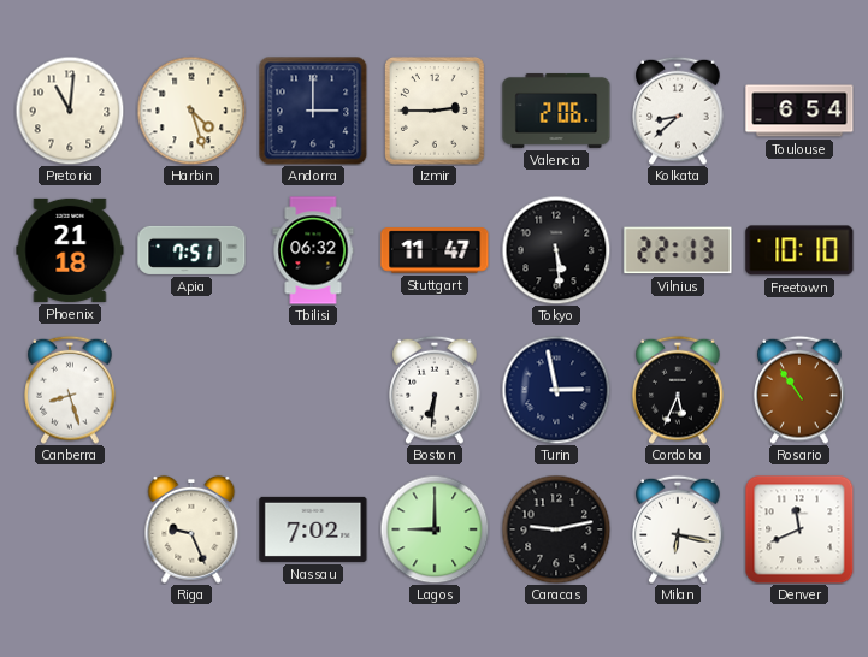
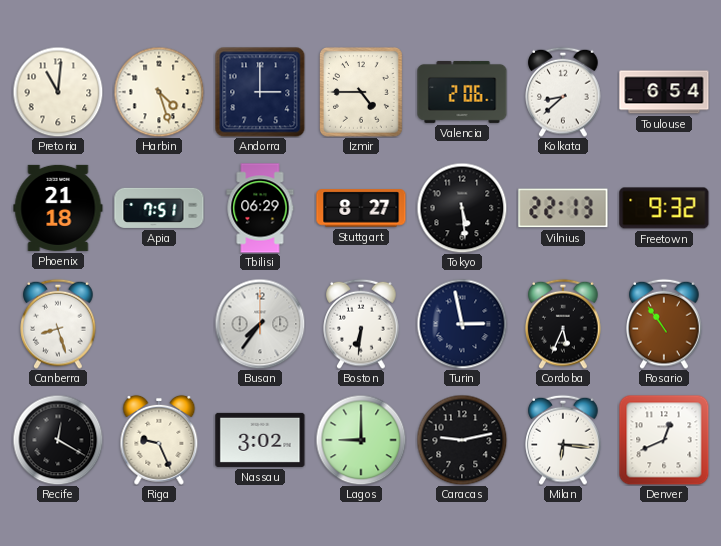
Izmir: 2:45 -> 4:45 (362, 93)
Tbilisi: 06:32 -> 06:29 (260, 208)
Stuttgart: 11:47 -> 8:27 (361, 208)
Freetown: 10:10 -> 9:32 (664, 208)
Busan: none -> 7:36 (260, 324)
Recife: none -> 12:20 (58, 440)
Nassau: 7:02 -> 3:02 (260, 440)
Milan: 6:17 -> 6:16 (563, 440)
Denver: 11:41 -> 12:41 (664, 440)
